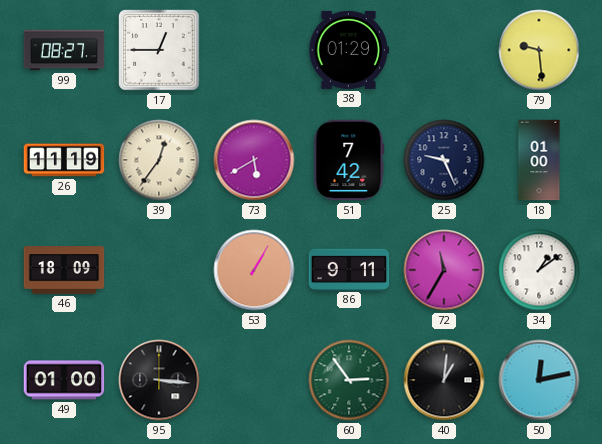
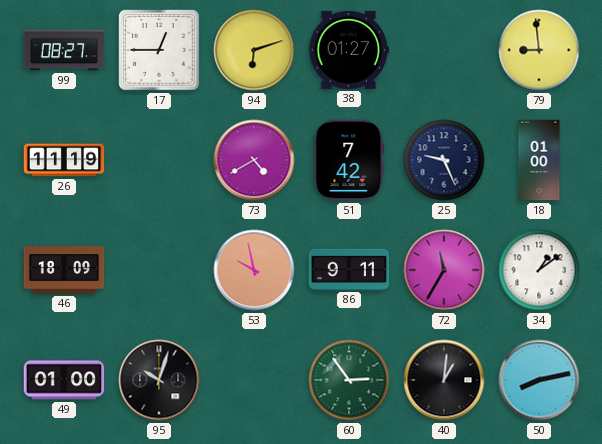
94: none -> 6:12 (254, 50)
38: 01:29 -> 01:27 (349, 50)
79: 9:29 -> 8:59 (539, 50)
39: 12:36 -> none (159, 160)
73: 5:40 -> 4:40 (254, 160)
53: 1:05 -> 9:58 (254, 270)
95: 3:16 -> 10:03 (159, 380)
50: 12:13 -> 8:13 (539, 380)
